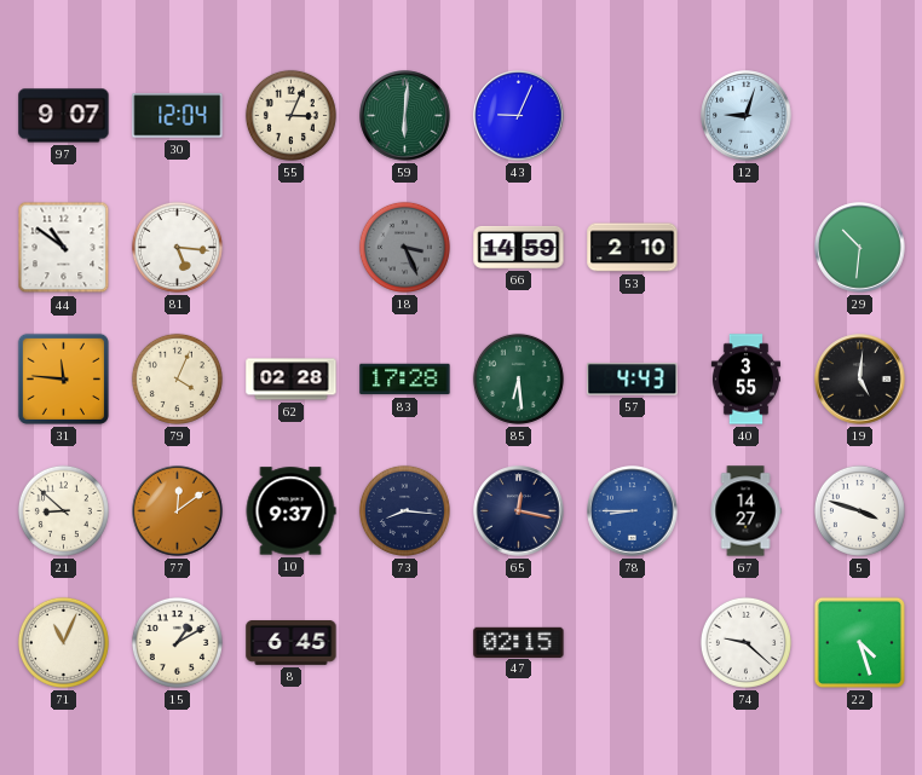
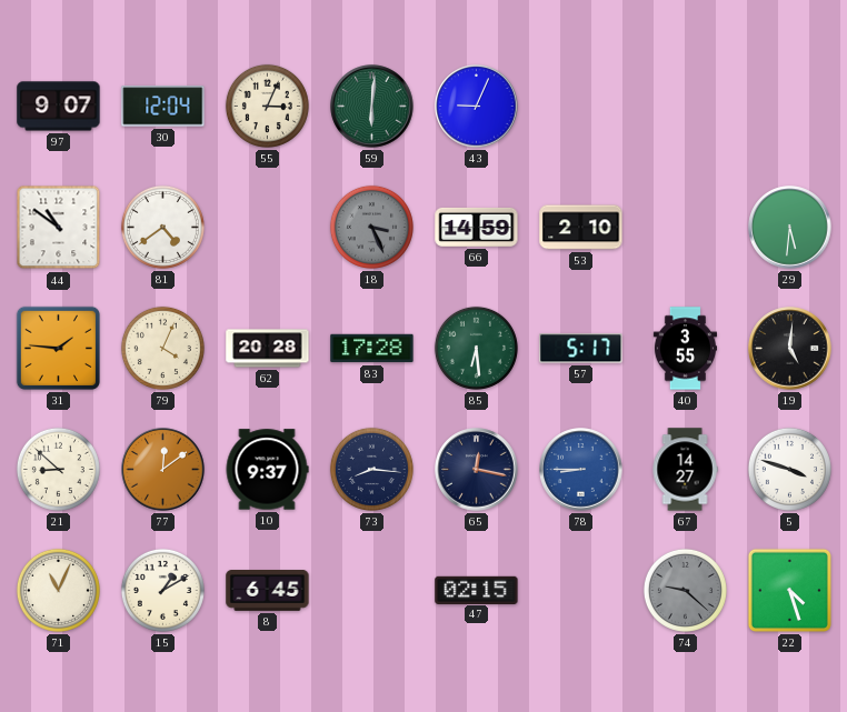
12: 9:03 -> none (747, 116)
81: 5:16 -> 4:39 (162, 227)
29: 10:31 -> 5:31 (790, 228)
31: 11:46 -> 1:46 (58, 348)
62: 02:28 -> 20:28 (268, 349)
57: 4:43 -> 5:17 (581, 349)
74 dial: white -> grey (685, 590)
